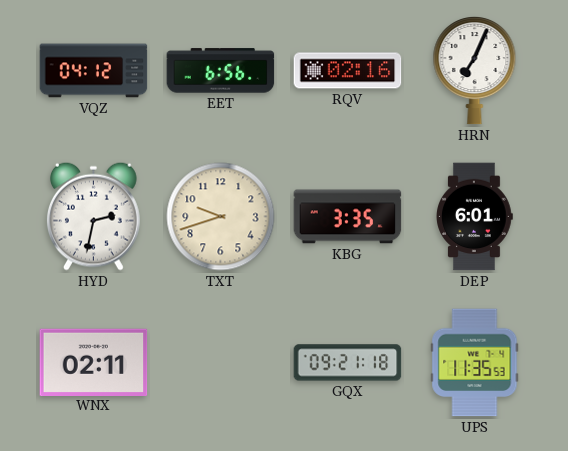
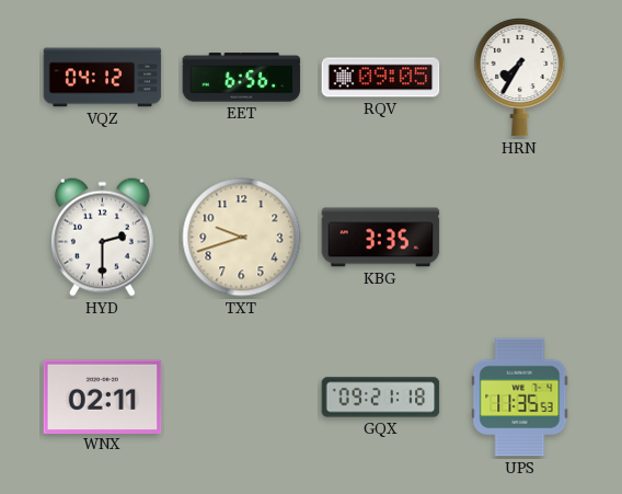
RQV: 02:16 -> 09:05 (381, 78)
HRN: 7:04 -> 7:35 (520, 78)
HYD: 2:32 -> 2:30 (102, 237)
DEP: 6:01 -> none (475, 217)
